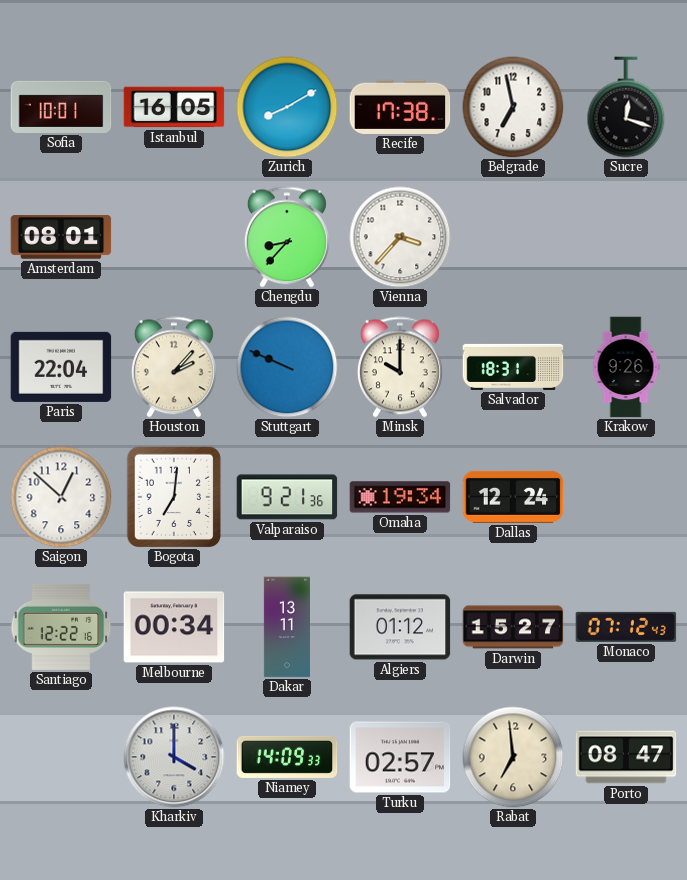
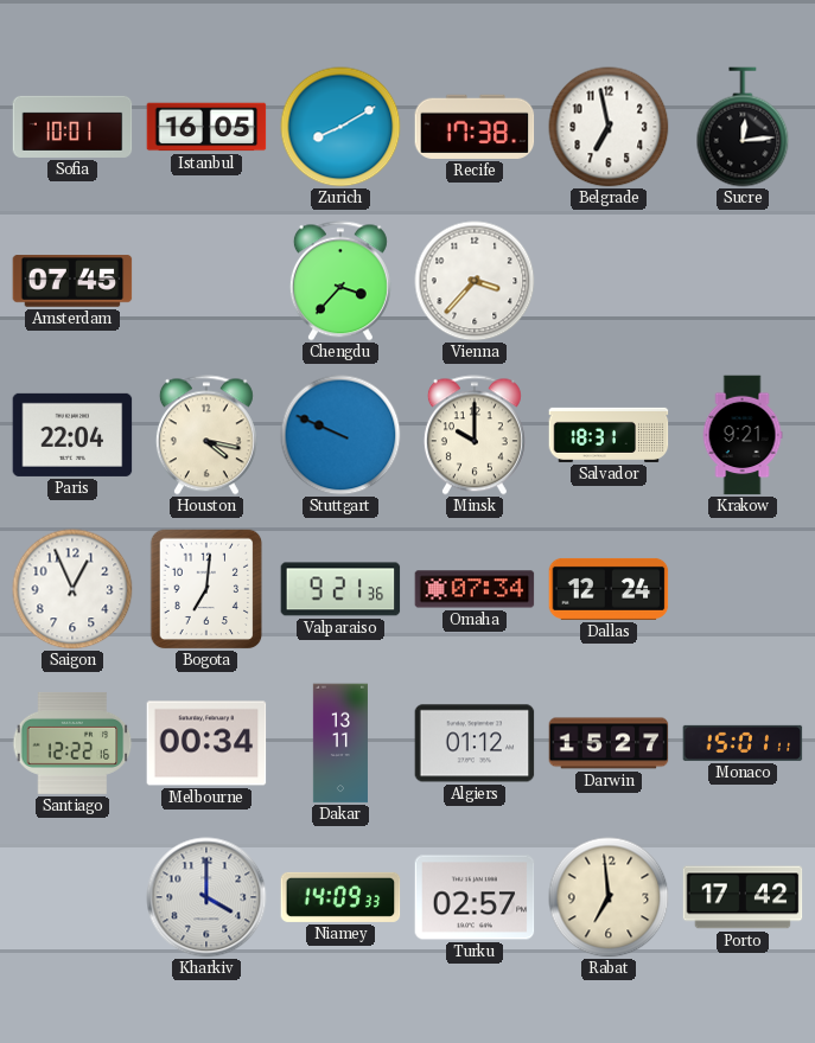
Sucre: 12:18 -> 12:14 (743, 127)
Amsterdam: 08:01 -> 07:45 (72, 281)
Chengdu: 8:37 -> 3:37 (340, 281)
Houston: 2:07 -> 4:17 (206, 435)
Krakow: 9:26 -> 9:21 (743, 435)
Saigon: 12:52 -> 12:56 (72, 589)
Omaha: 19:34 -> 07:34 (475, 589)
Monaco: 07:12 -> 15:01 (743, 743)
Porto: 08:47 -> 17:42 (743, 897)
